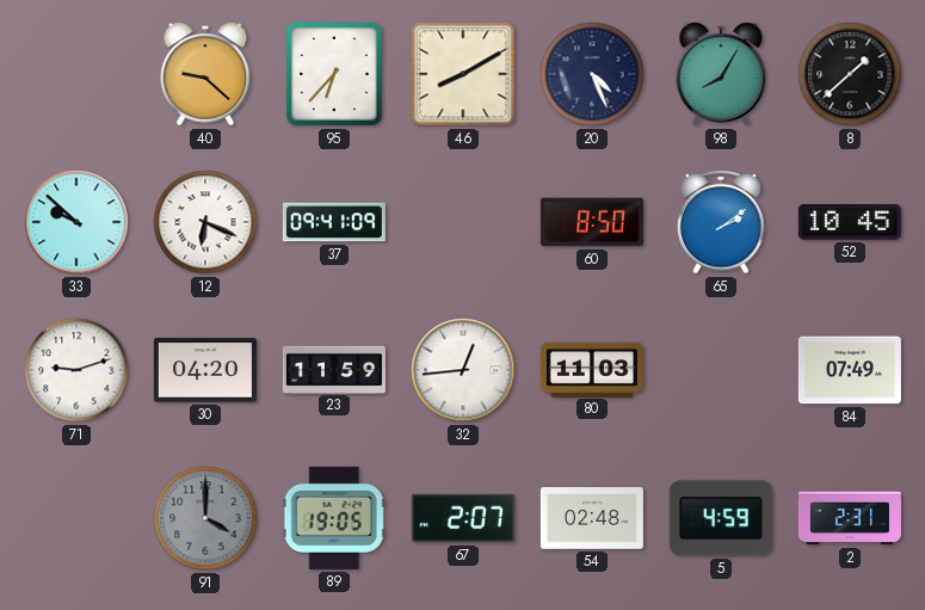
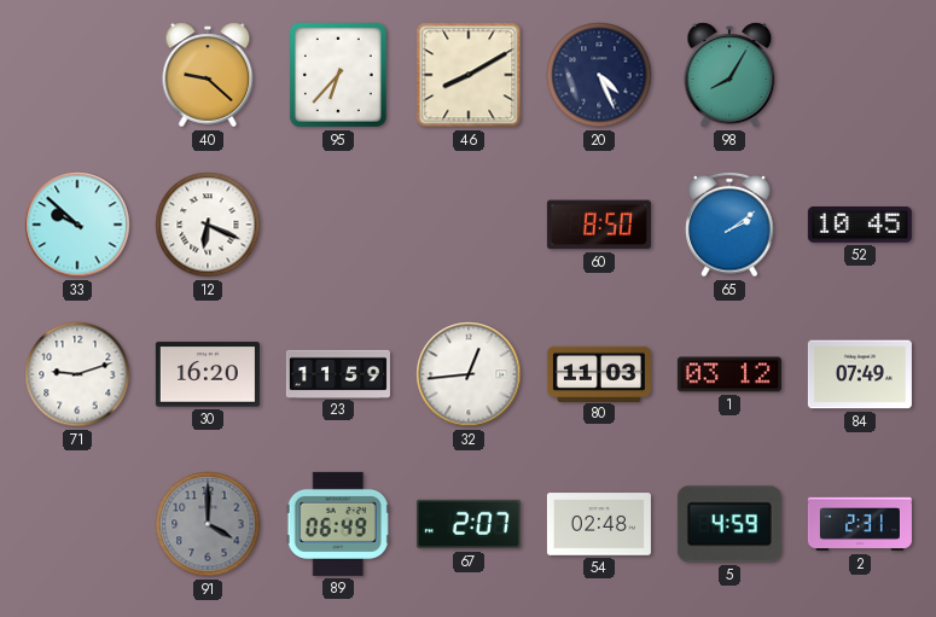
8: 1:38 -> none (850, 74)
37: 09:41 -> none (334, 222)
30: 04:20 -> 16:20 (208, 374)
1: none -> 03:12 (729, 374)
89: 19:05 -> 06:49 (338, 524)
